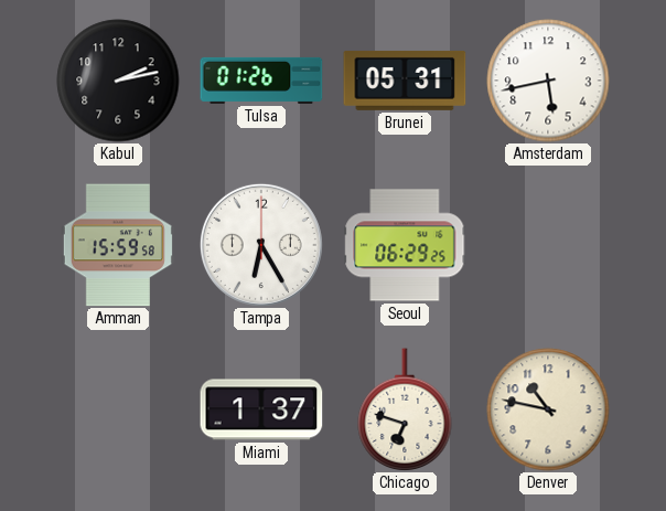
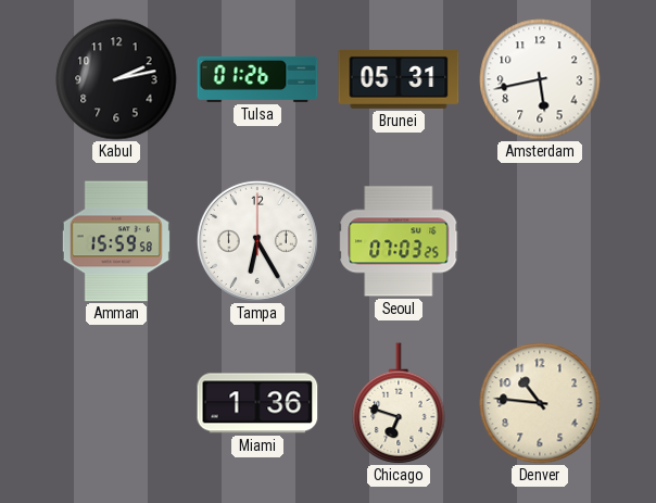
Seoul: 06:29 -> 07:03 (399, 241)
Miami: 1:37 -> 1:36 (257, 403)
Denver: 10:47 -> 10:46 (540, 403)
